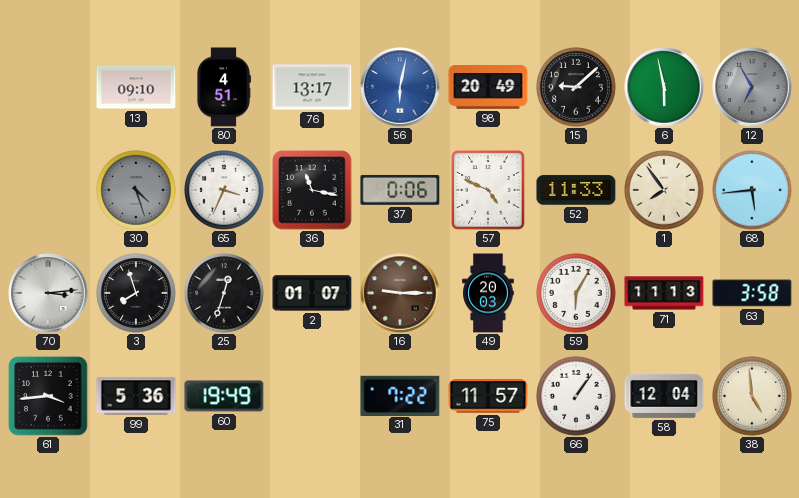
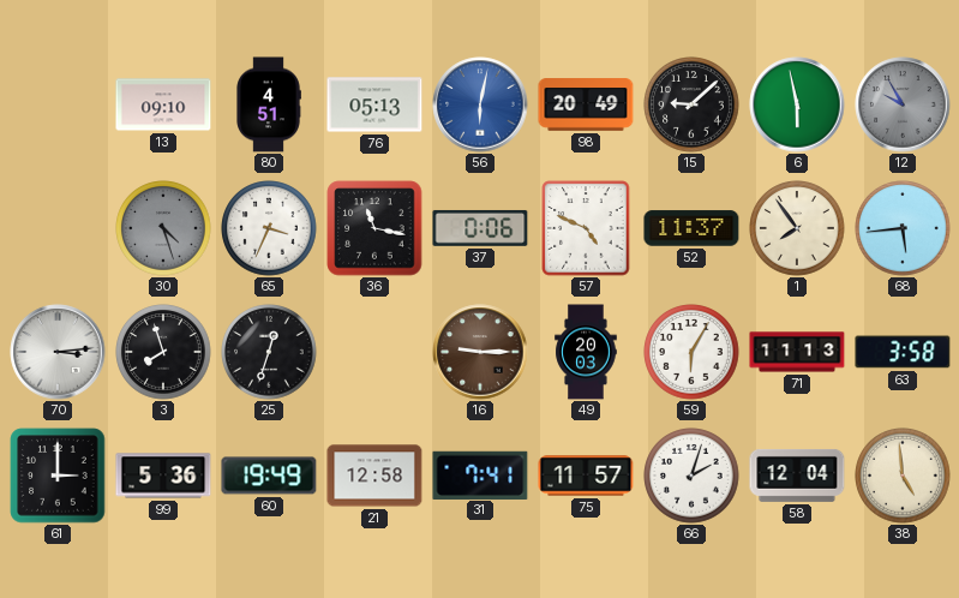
76: 13:17 -> 05:13 (374, 104)
12: 6:55 -> 9:55 (903, 104)
52: 11:33 -> 11:37 (691, 228)
2: 01:07 -> none (312, 293)
61: 3:44 -> 3:00 (58, 476)
21: none -> 12:58 (374, 476)
31: 7:22 -> 7:41 (480, 474)
66: 1:06 -> 2:03 (691, 476)
